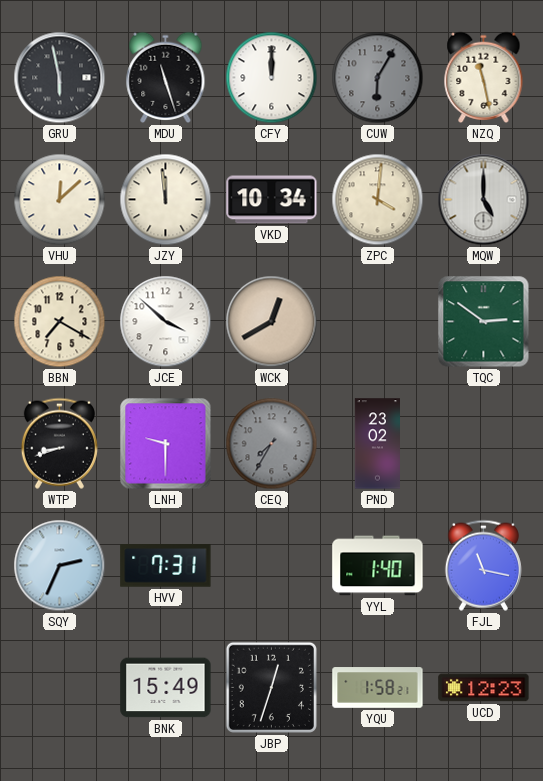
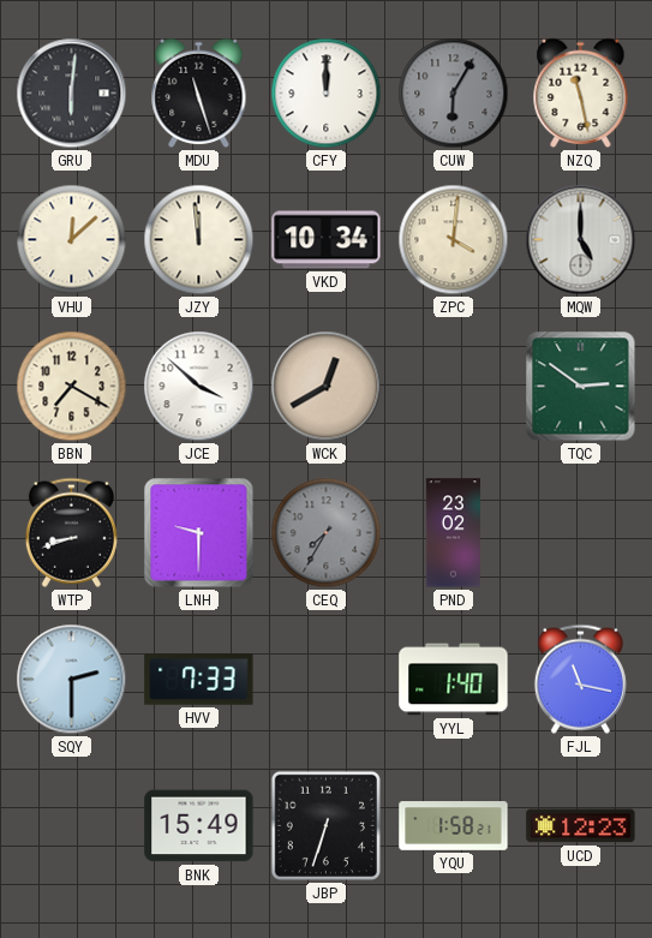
GRU: 5:58 -> 6:01 (72, 94)
SQY: 2:34 -> 2:30 (72, 680)
HVV: 7:31 -> 7:33 (199, 680)
JBP: 12:33 -> 6:33 (325, 825)
